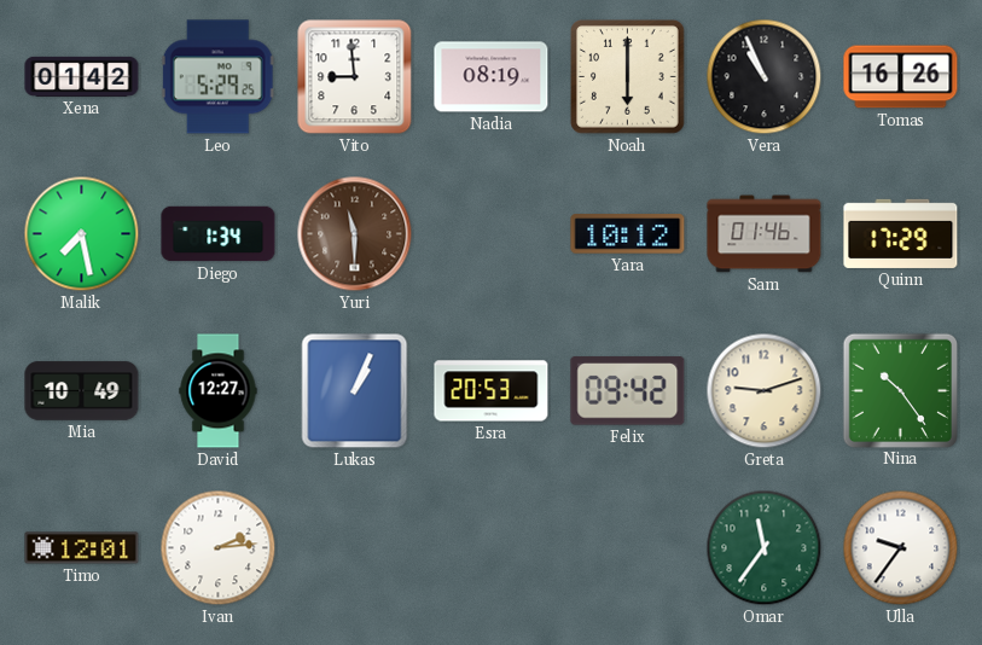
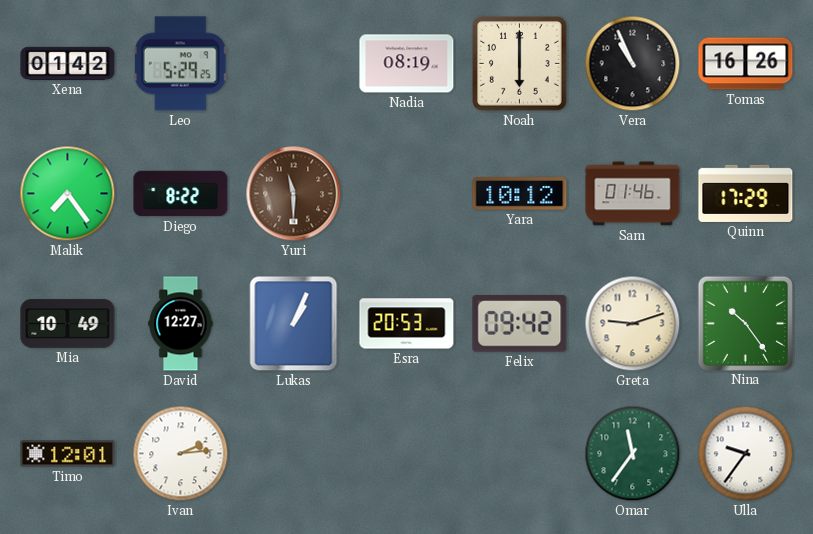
Vito: 8:59 -> none (355, 77)
Malik: 7:28 -> 7:24 (68, 194)
Diego: 1:34 -> 8:22 (181, 194)
